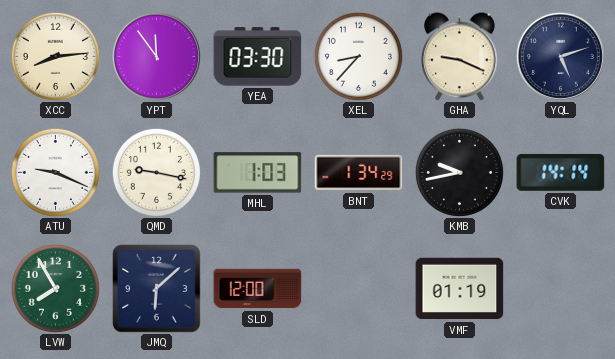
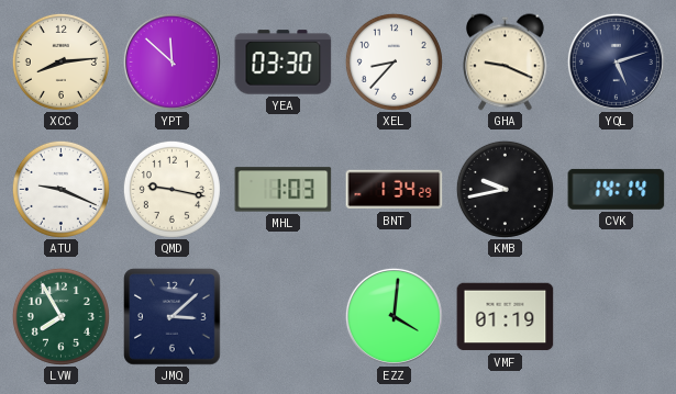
YPT: 11:54 -> 11:52 (171, 61)
JMQ: 6:08 -> 3:08 (173, 317)
SLD: 12:00 -> none (258, 289)
EZZ: none -> 4:01 (394, 316)
